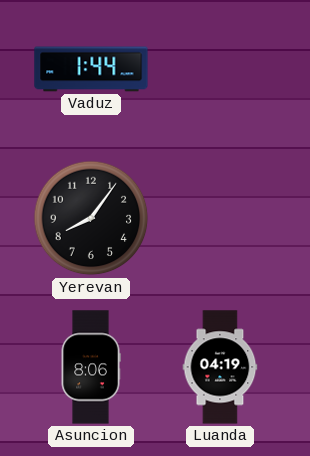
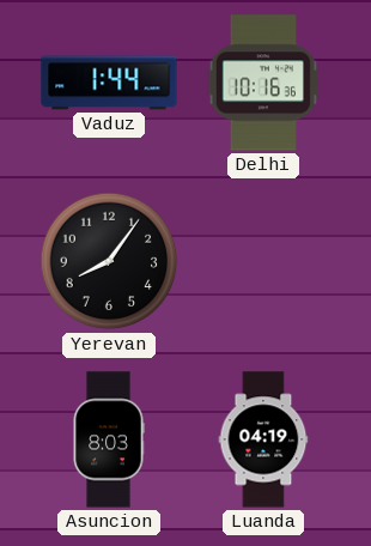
Delhi: none -> 10:16 (263, 83)
Asuncion: 8:06 -> 8:03 (109, 439)
